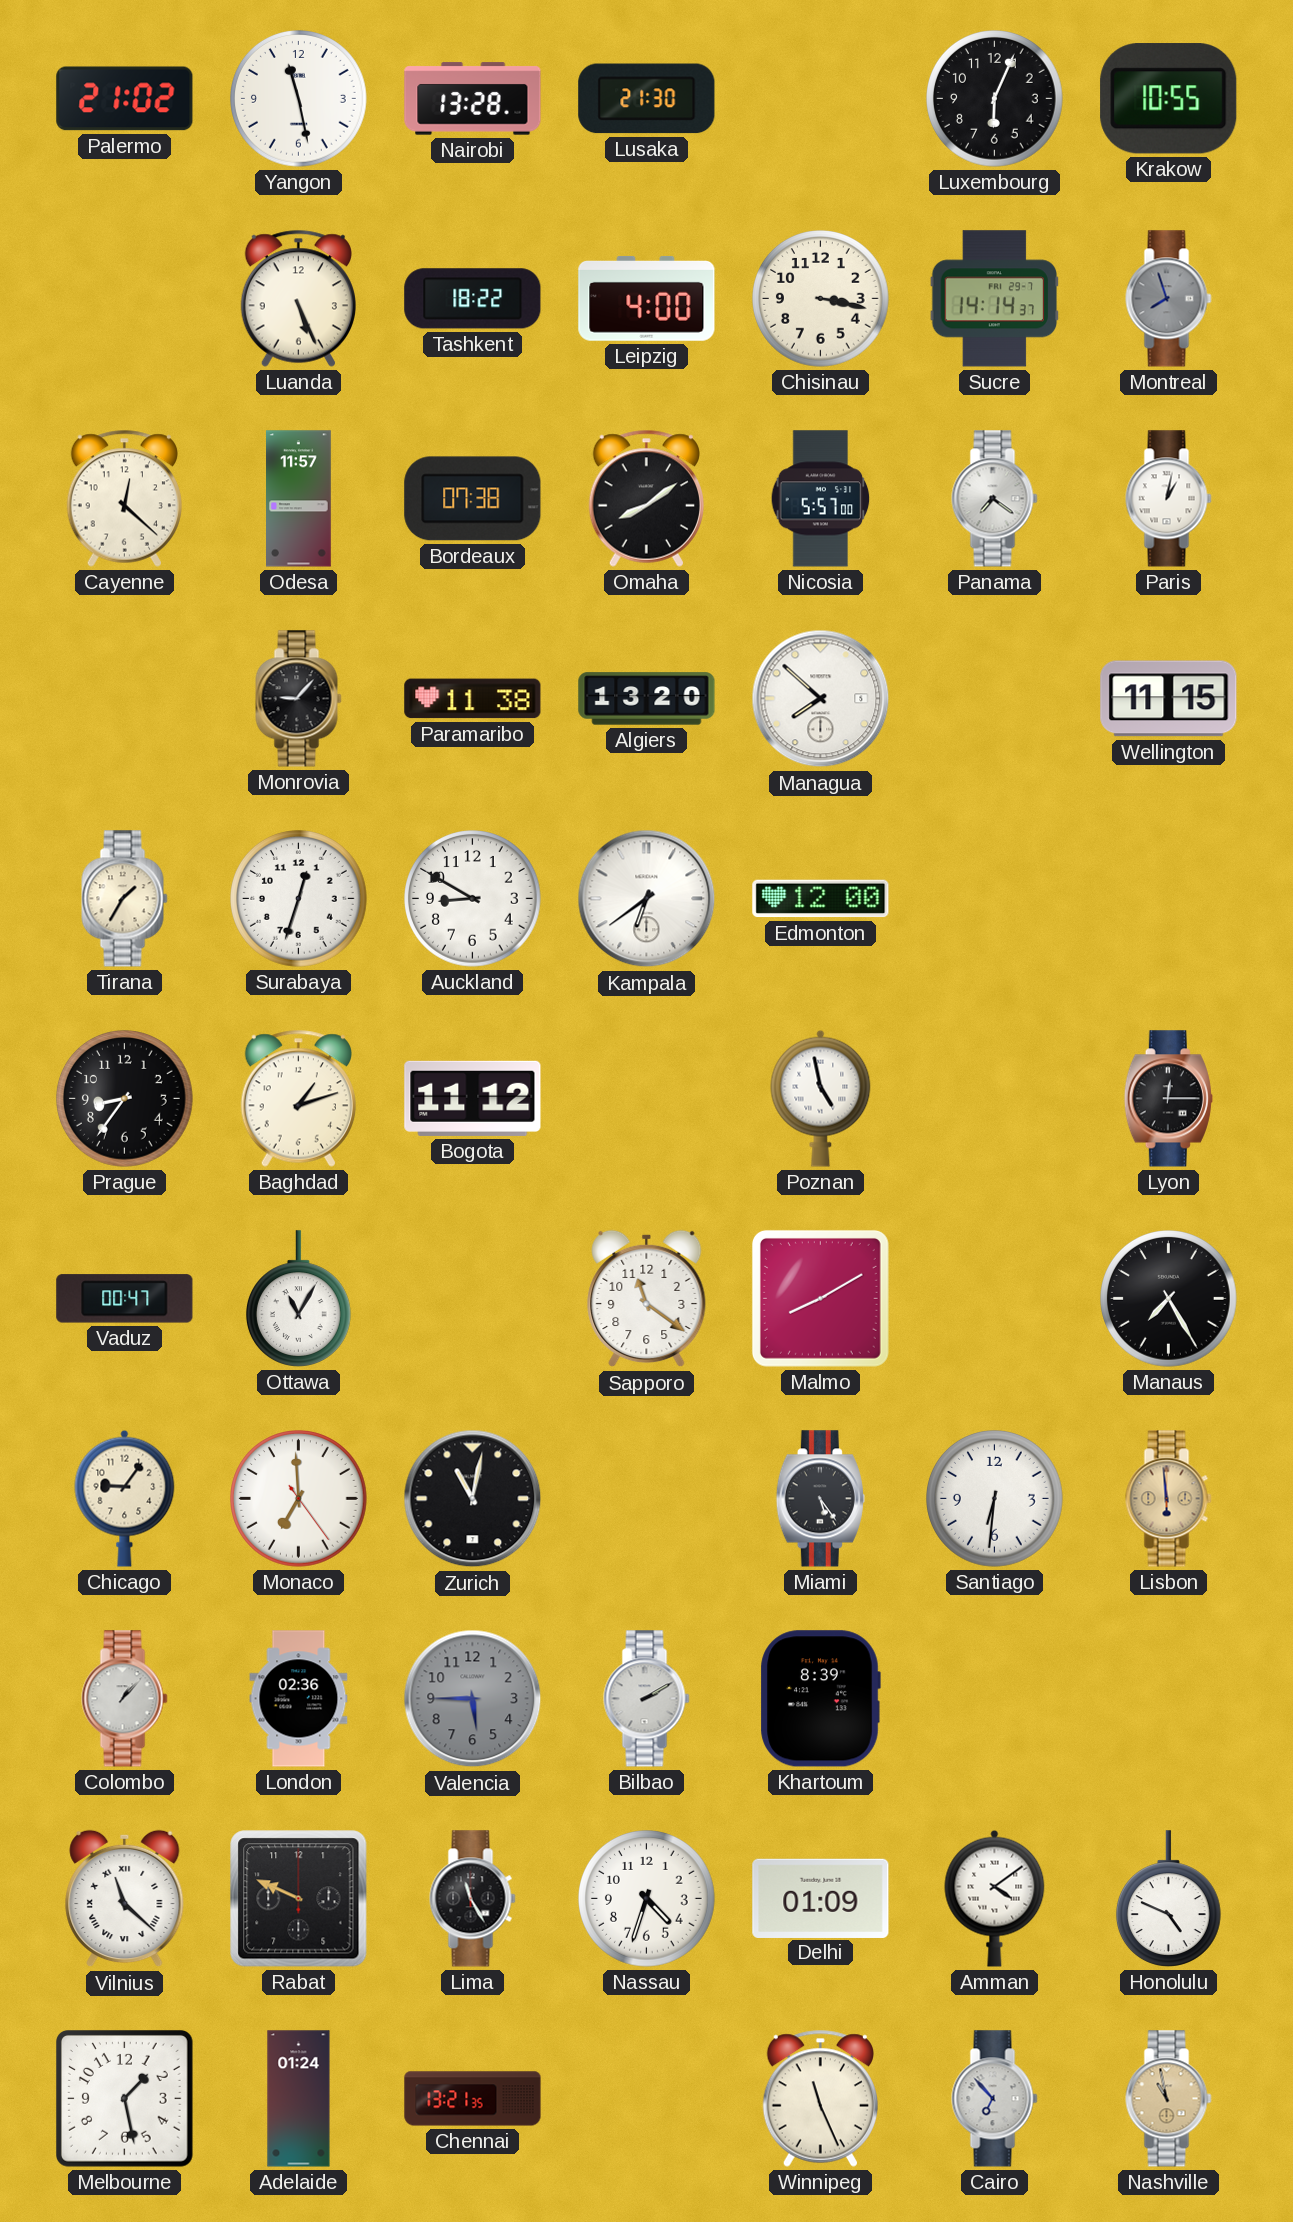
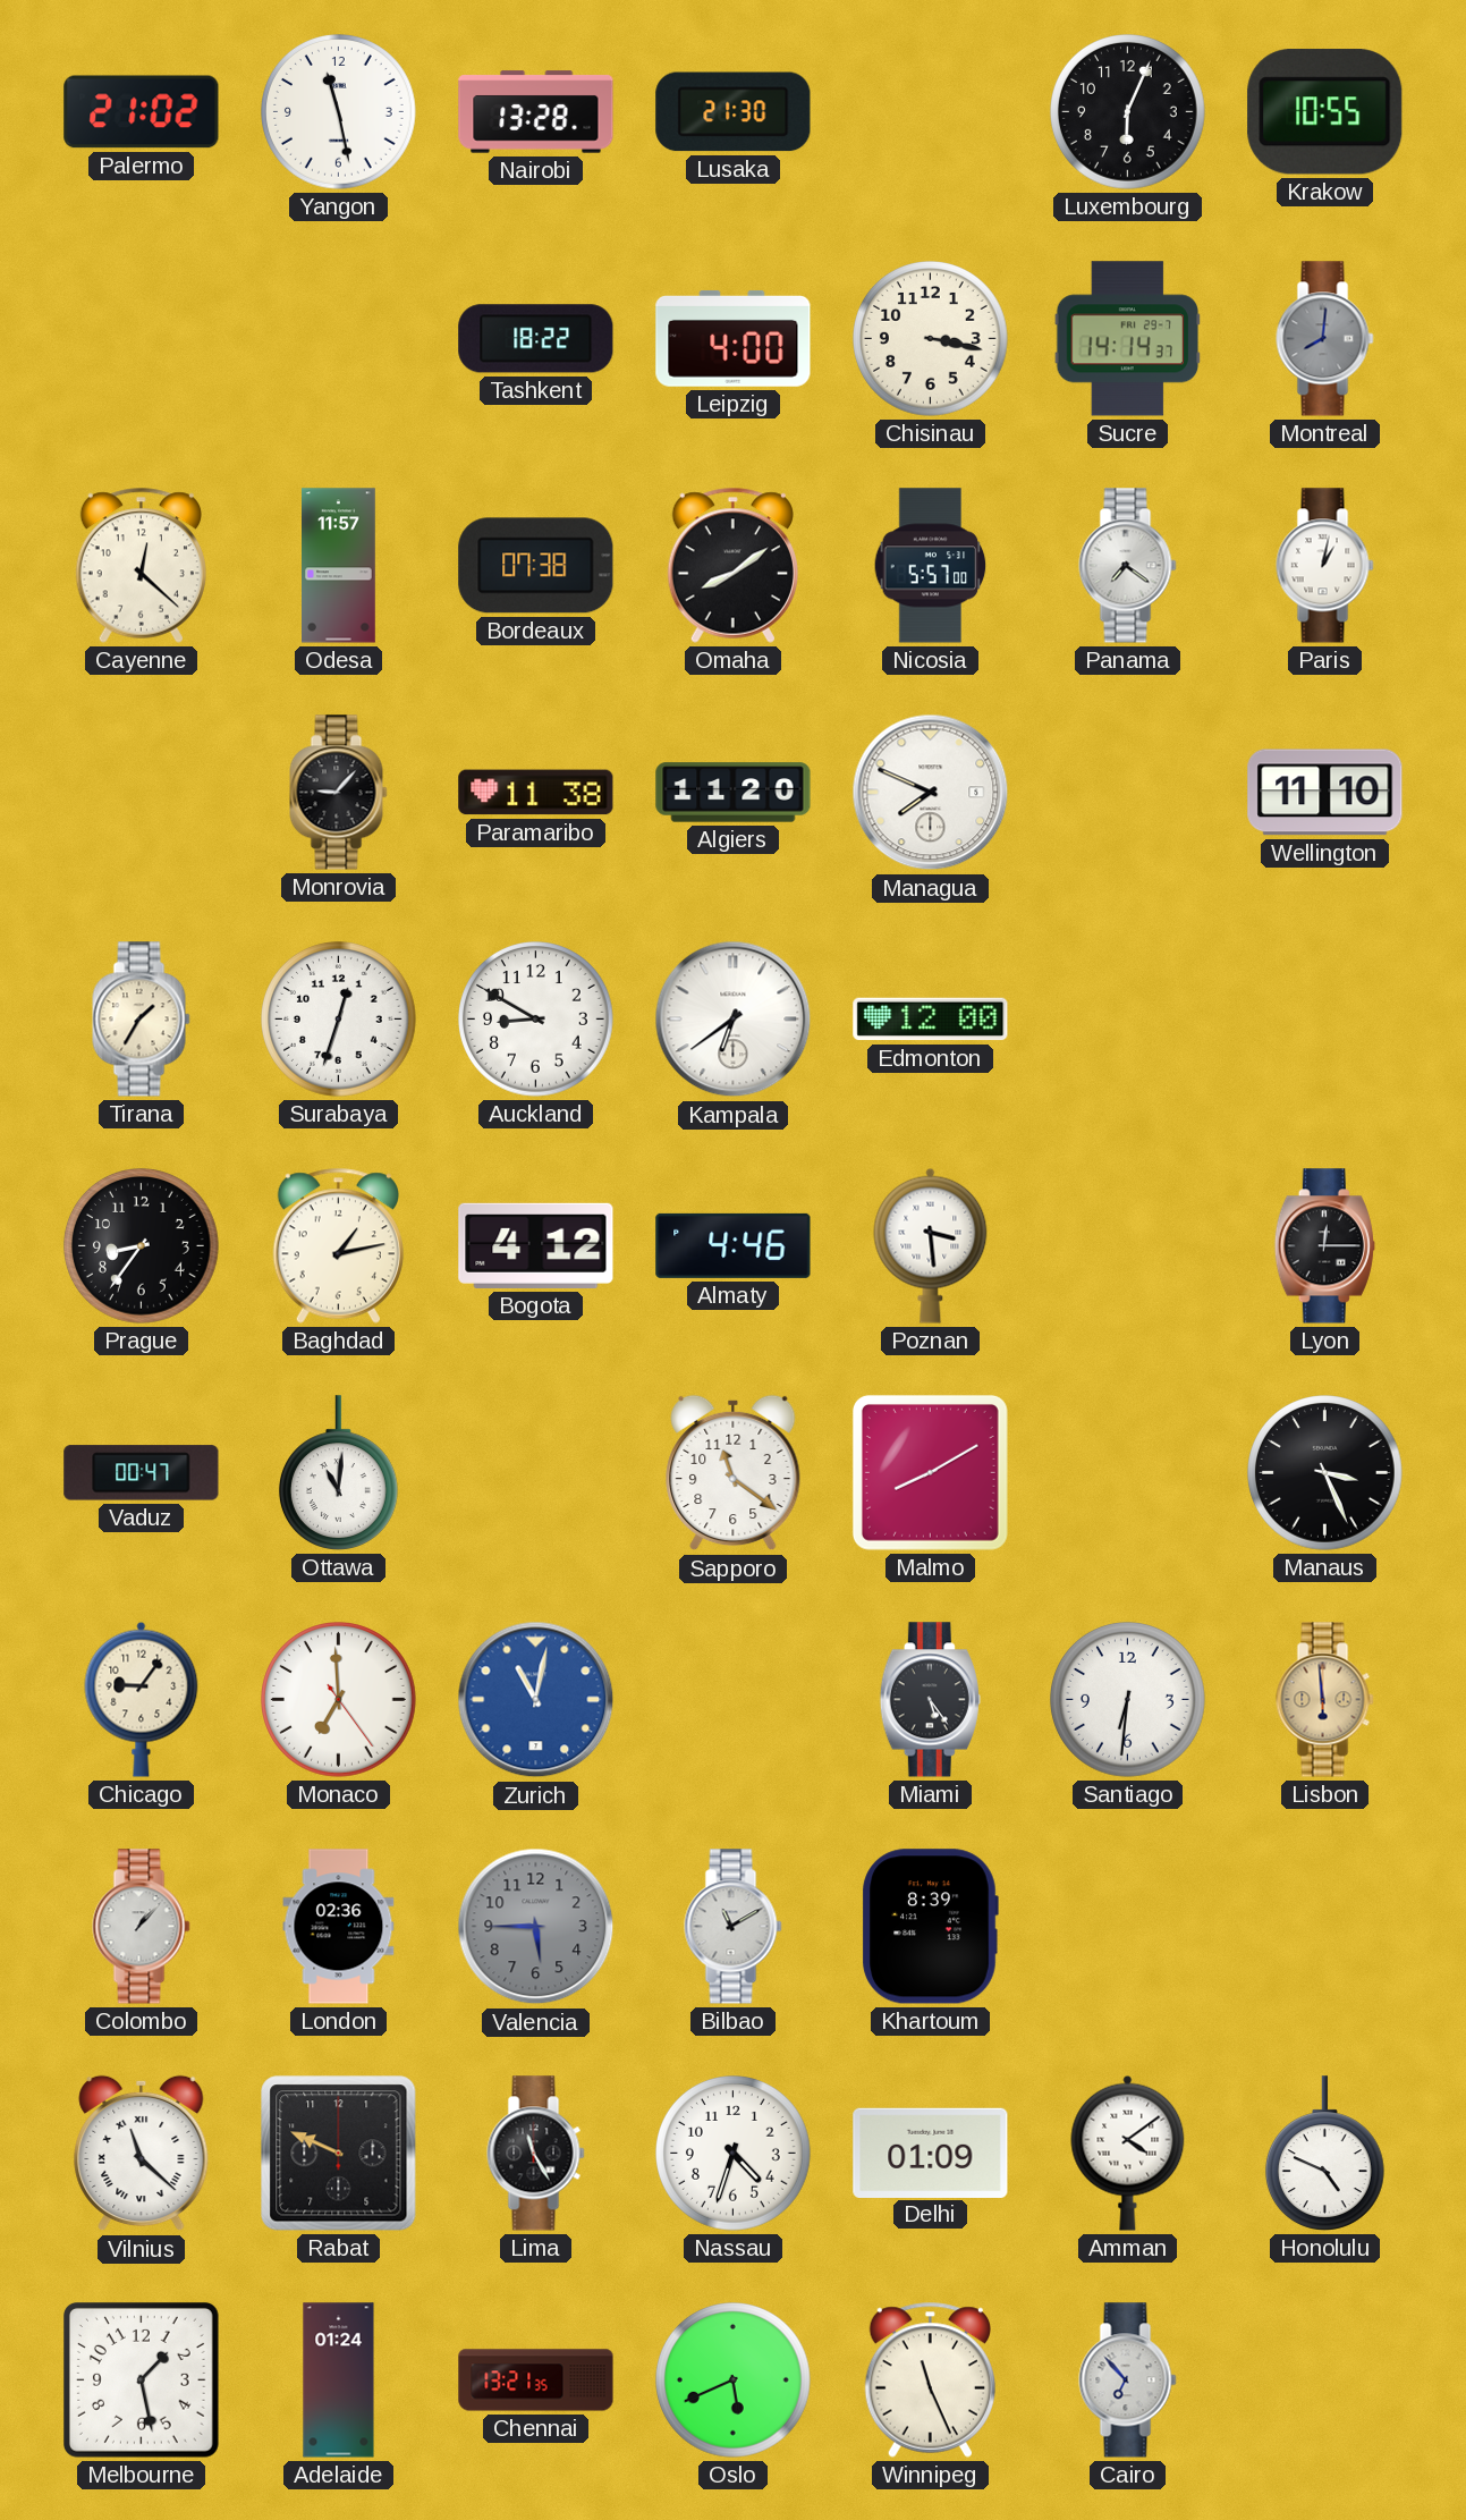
Luanda: 5:26 -> none (298, 298)
Montreal: 7:57 -> 8:01 (1325, 339)
Algiers: 13:20 -> 11:20 (734, 793)
Managua: 7:52 -> 7:49 (931, 793)
Wellington: 11:15 -> 11:10 (1325, 793)
Baghdad: 1:12 -> 1:13 (338, 1245)
Bogota: 11:12 -> 4:12 (536, 1245)
Almaty: none -> 4:46 (734, 1245)
Poznan: 4:58 -> 3:29 (931, 1245)
Ottawa: 11:05 -> 11:01 (338, 1473)
Manaus: 7:25 -> 3:26 (1325, 1473)
Zurich dial: black -> blue (536, 1700)
Bilbao: 2:10 -> 11:10 (734, 1927)
Oslo: none -> 5:41 (734, 2381)
Nashville: 10:58 -> none (1169, 2099)
